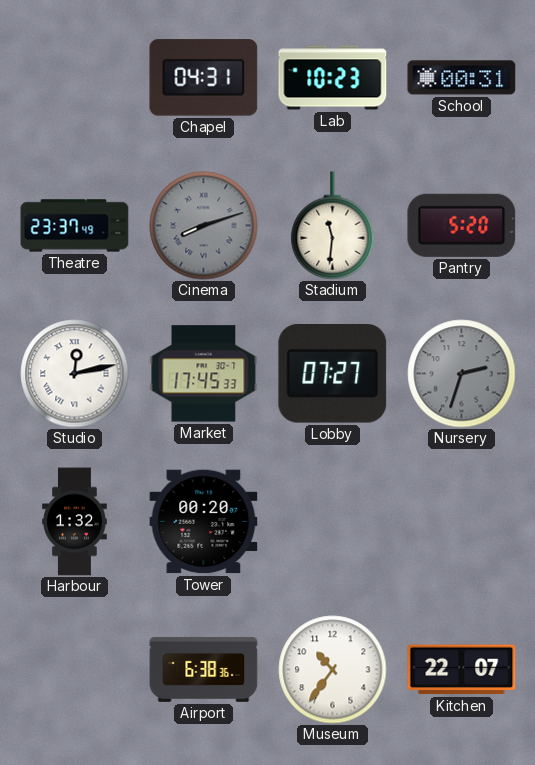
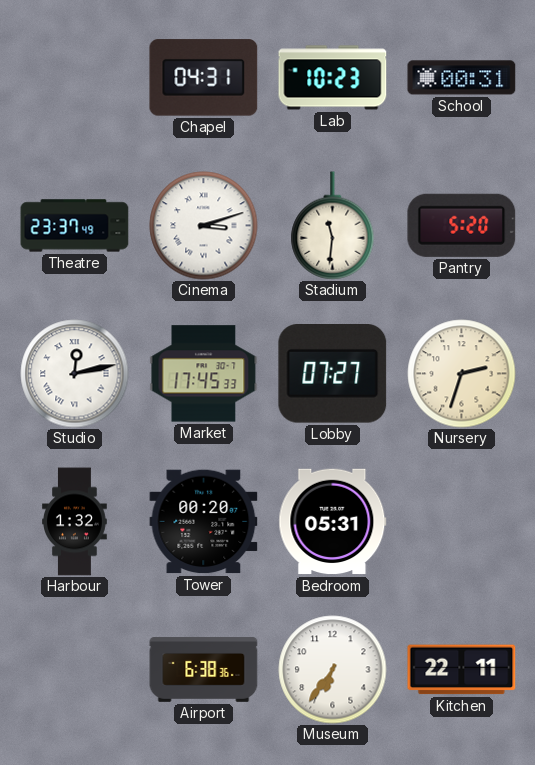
Cinema: 8:12 -> 3:12 (204, 226)
Cinema dial: grey -> white (204, 226)
Nursery dial: grey -> cream (462, 374)
Bedroom: none -> 05:31 (333, 522)
Museum: 10:36 -> 6:36 (333, 670)
Kitchen: 22:07 -> 22:11 (462, 670)
